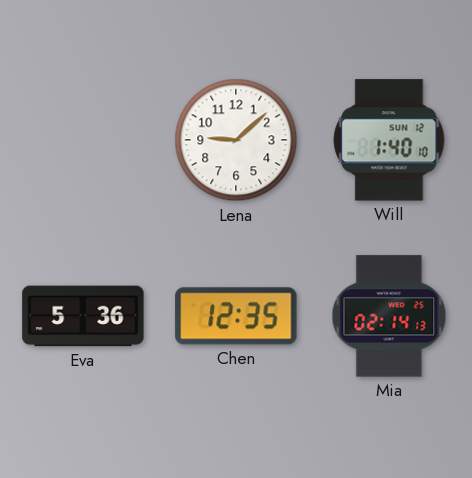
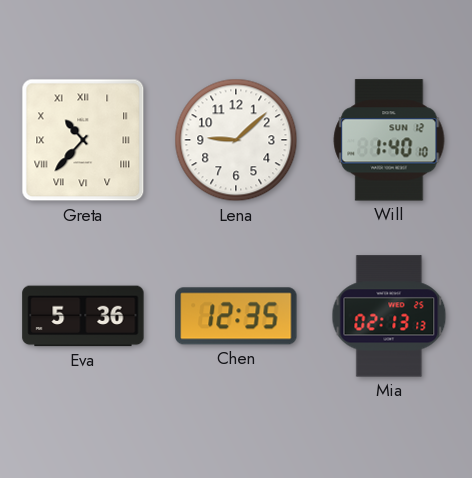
Greta: none -> 10:37 (83, 140)
Mia: 02:14 -> 02:13 (389, 316)
